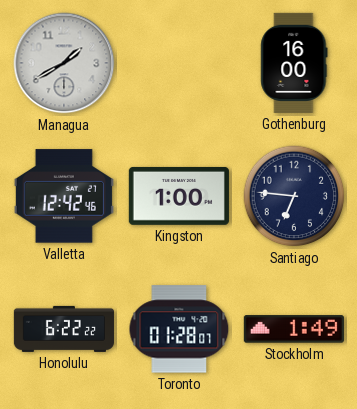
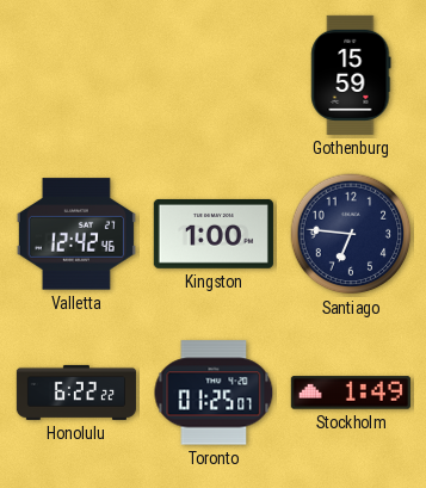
Managua: 1:40 -> none (64, 63)
Gothenburg: 16:00 -> 15:59 (351, 75)
Toronto: 01:28 -> 01:25 (214, 393)
